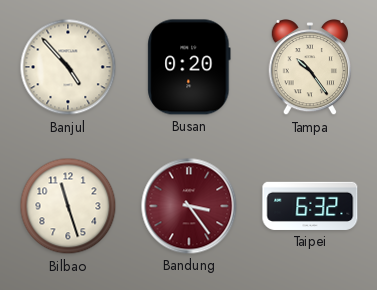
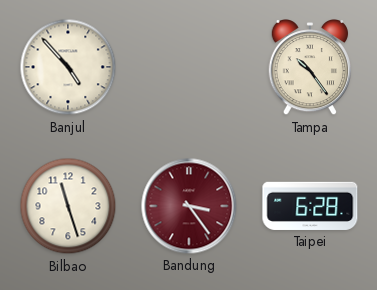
Busan: 0:20 -> none (189, 67)
Taipei: 6:32 -> 6:28 (310, 206)
